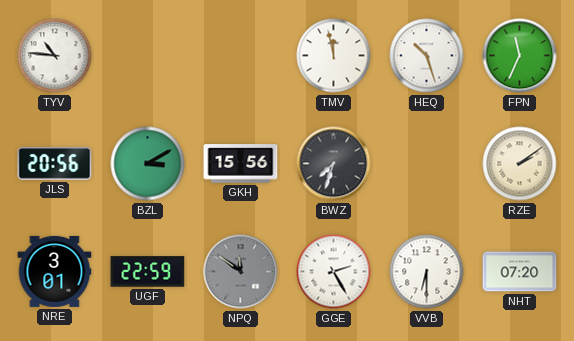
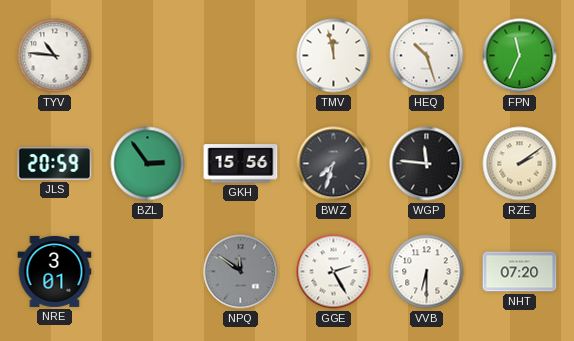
JLS: 20:56 -> 20:59 (55, 164)
BZL: 3:10 -> 2:54 (148, 164)
WGP: none -> 11:46 (427, 164)
UGF: 22:59 -> none (148, 272)
